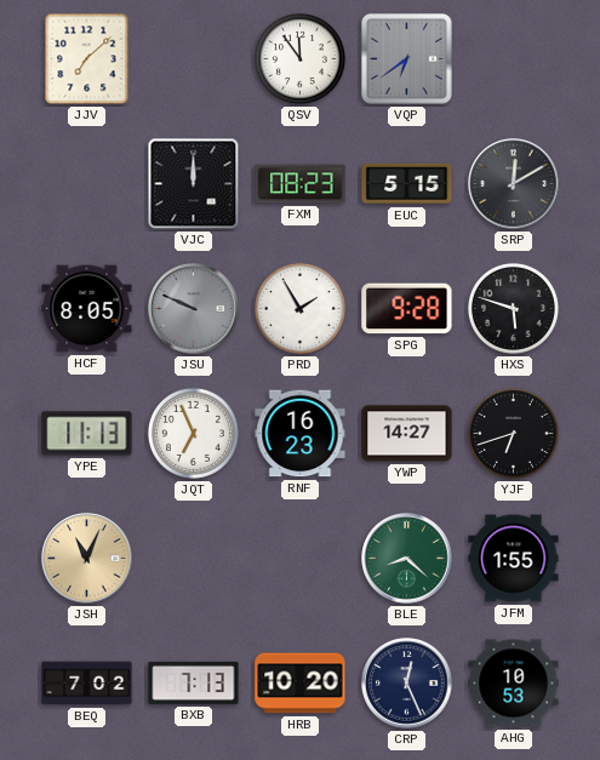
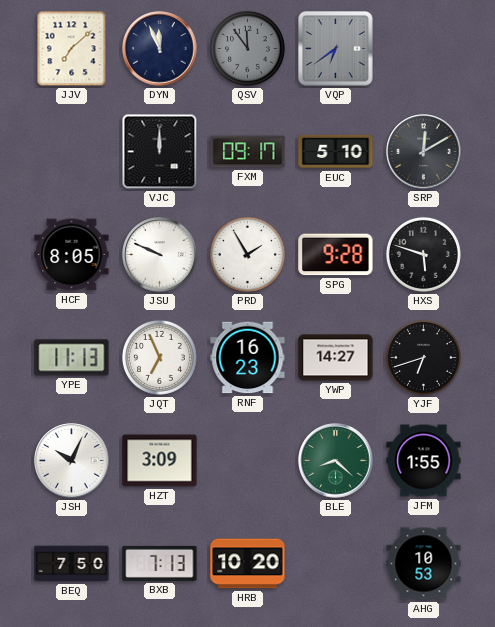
DYN: none -> 11:56 (160, 49)
QSV dial: white -> grey (247, 48)
FXM: 08:23 -> 09:17 (248, 152)
EUC: 5:15 -> 5:10 (336, 152)
JSU dial: grey -> white (160, 255)
JSH: 11:04 -> 10:04 (72, 461)
JSH dial: champagne -> white (72, 461)
HZT: none -> 3:09 (160, 461)
BEQ: 7:02 -> 7:50 (72, 564)
CRP: 12:26 -> none (407, 684)
